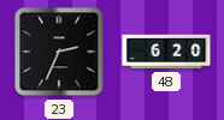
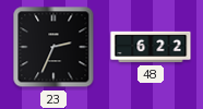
48: 6:20 -> 6:22 (151, 47)
